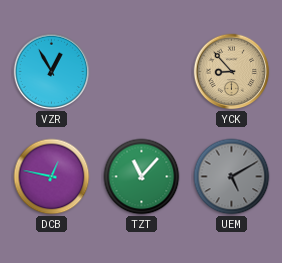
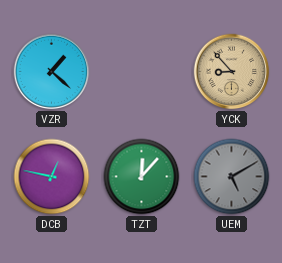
VZR: 12:55 -> 1:22 (52, 72)
TZT: 11:07 -> 12:07 (142, 177)
